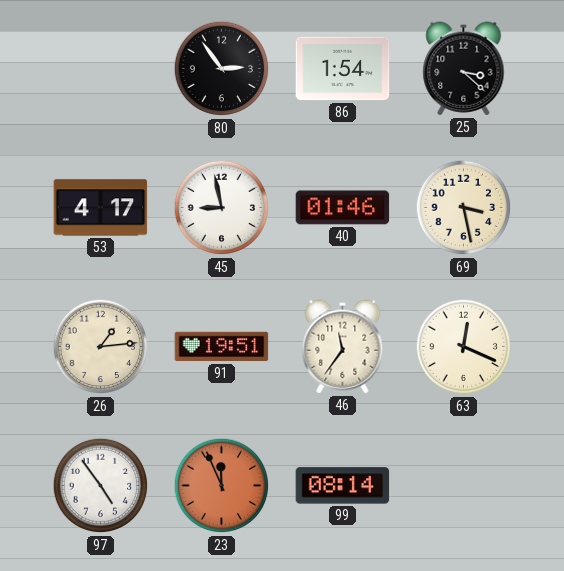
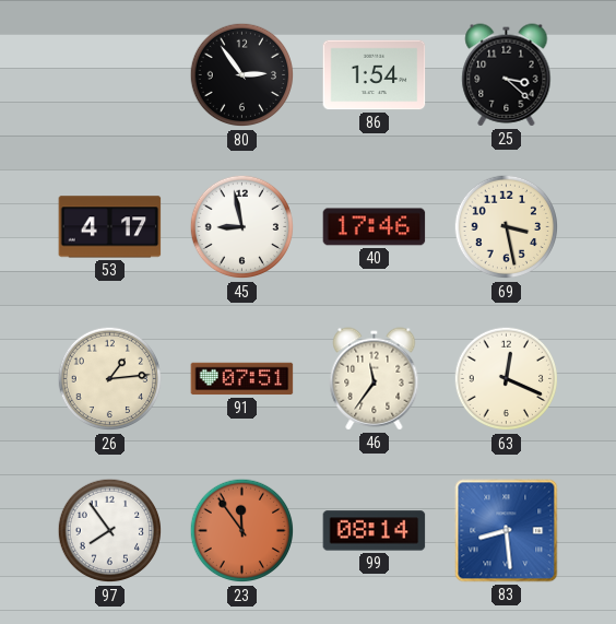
40: 01:46 -> 17:46 (375, 227)
91: 19:51 -> 07:51 (242, 379)
97: 4:54 -> 7:54 (110, 531)
23: 11:56 -> 11:54 (242, 531)
83: none -> 8:29 (507, 531)
